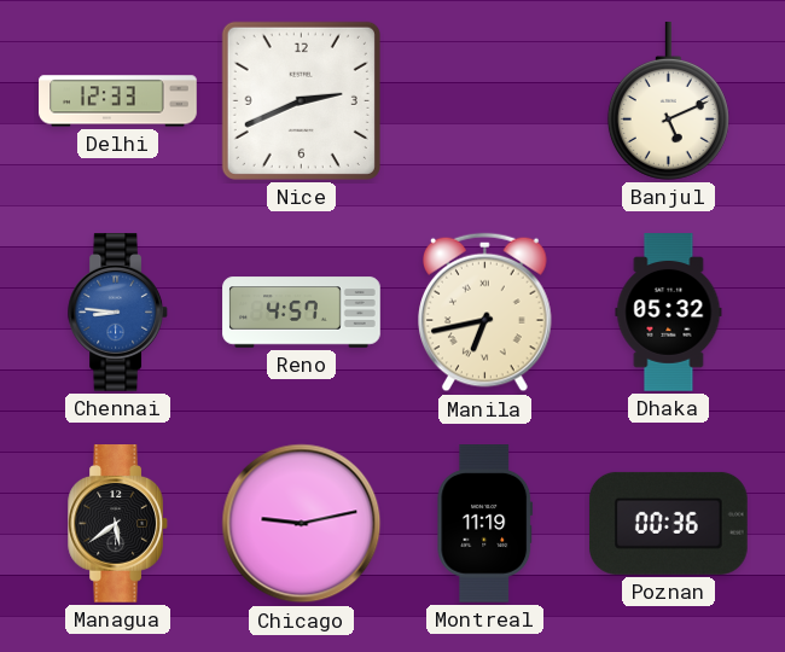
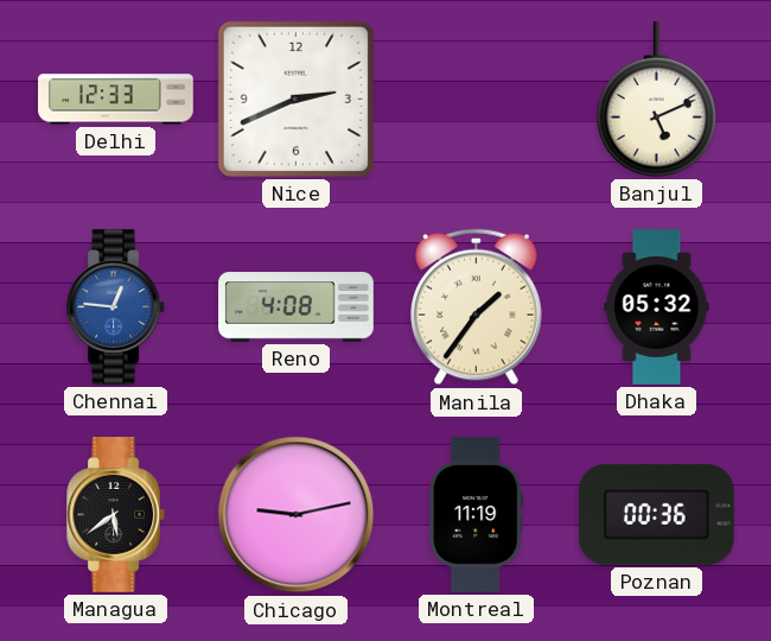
Chennai: 8:46 -> 12:46 (115, 307)
Reno: 4:57 -> 4:08 (297, 307)
Manila: 6:43 -> 1:36 (477, 307)
